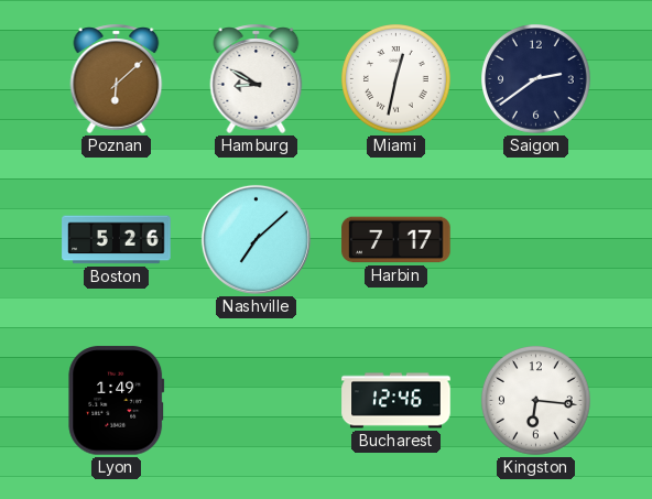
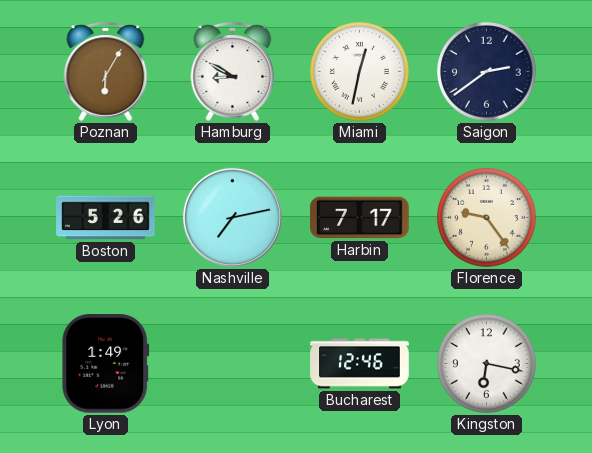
Poznan: 6:08 -> 6:05 (106, 71)
Nashville: 7:08 -> 7:13 (232, 217)
Florence: none -> 9:24 (487, 218)
Kingston: 6:16 -> 6:17 (487, 364)
